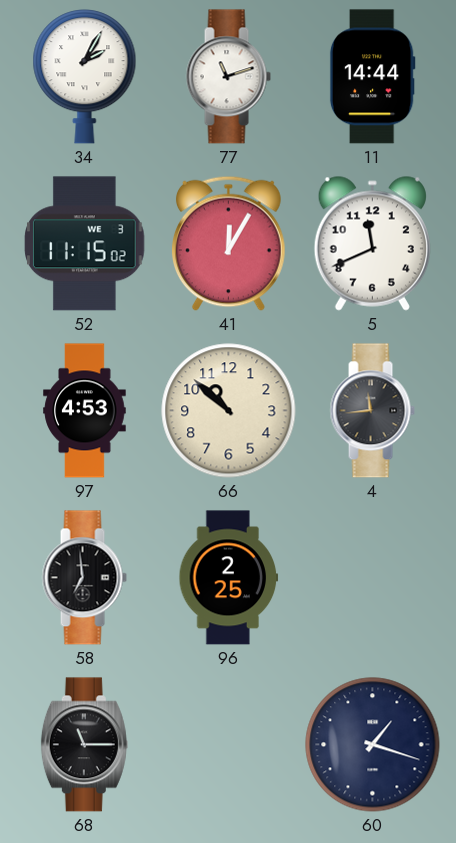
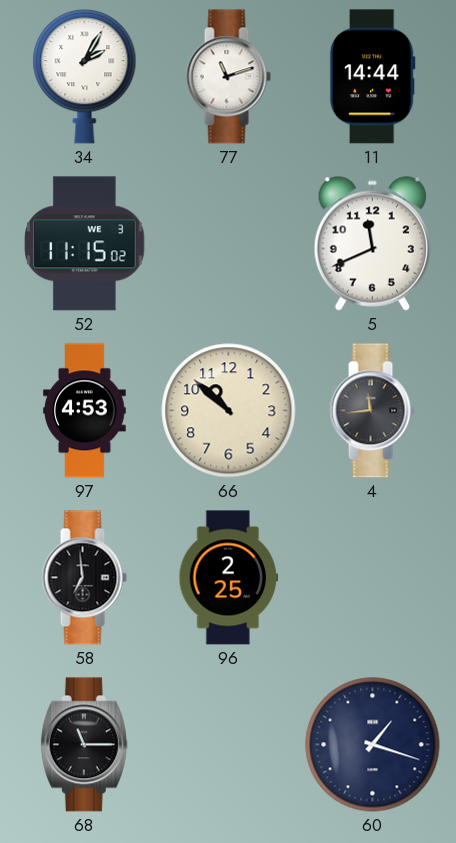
41: 12:05 -> none (228, 243)
